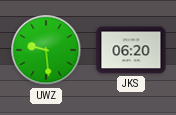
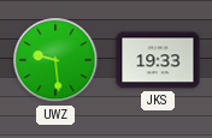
JKS: 06:20 -> 19:33 (158, 60)
